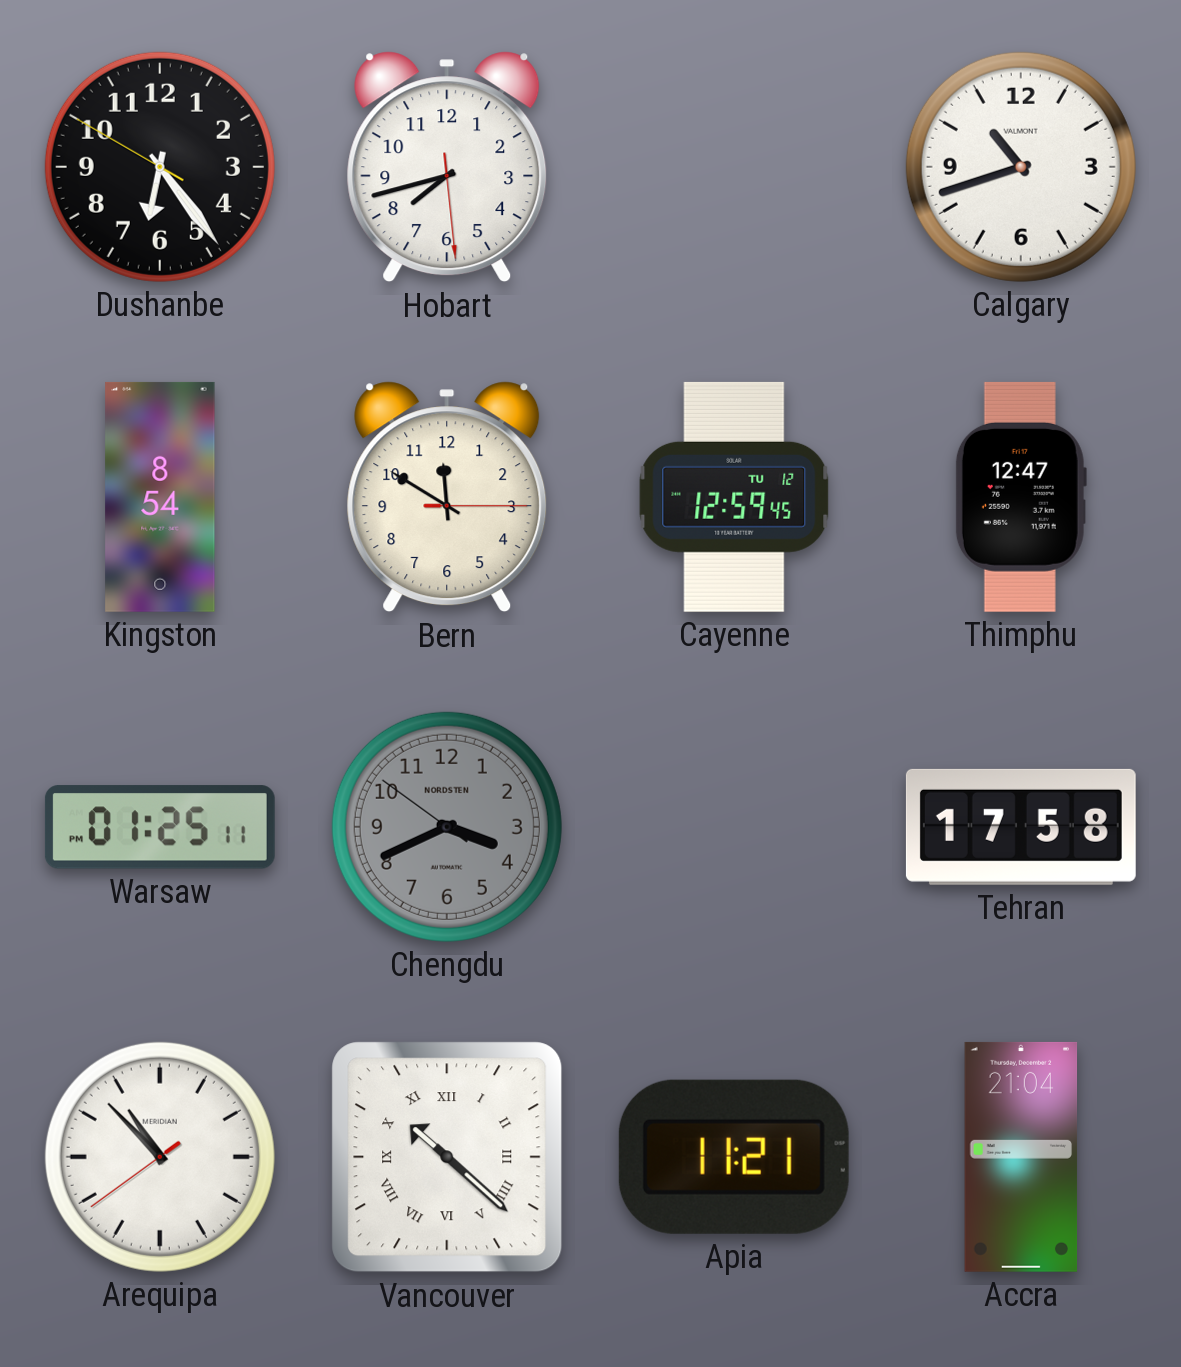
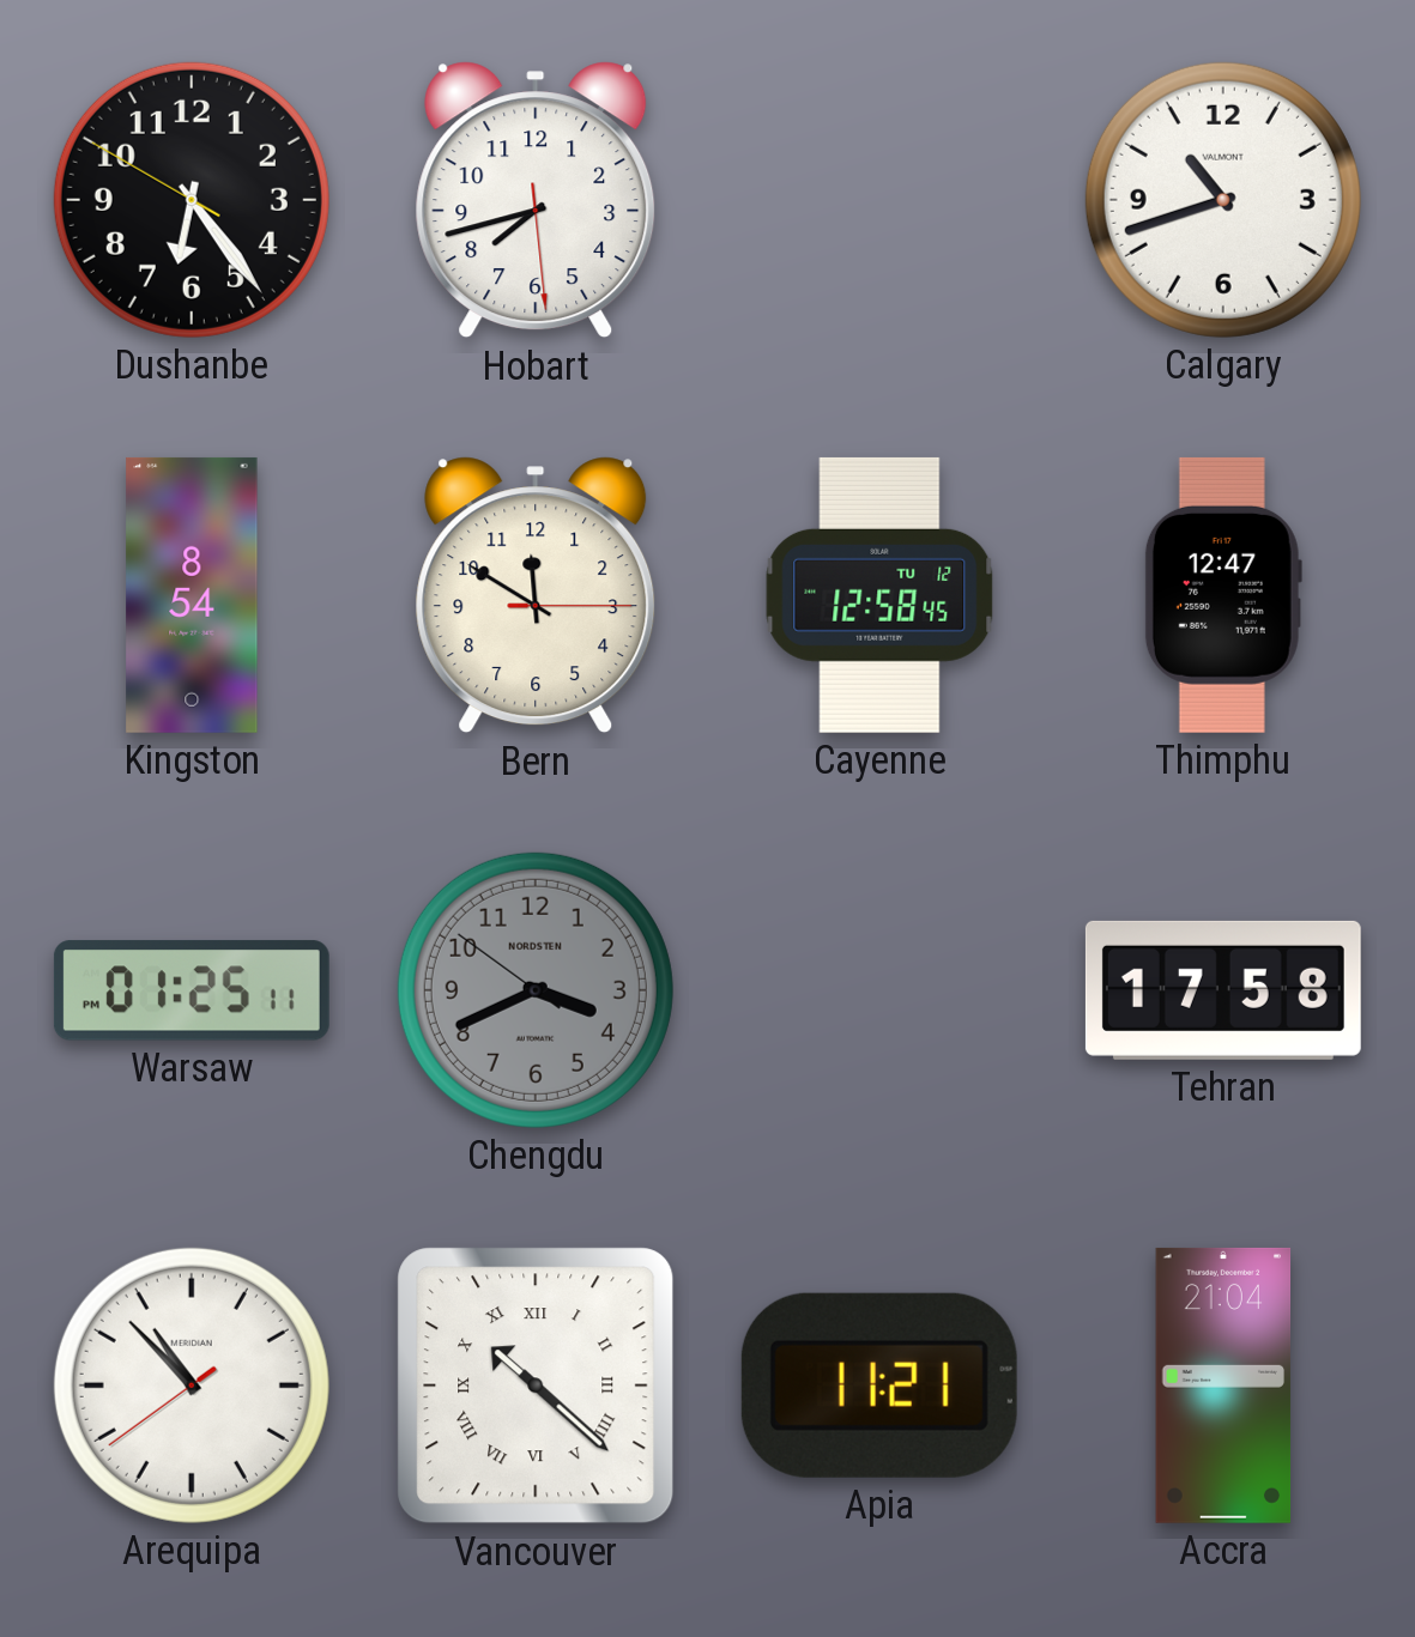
Cayenne: 12:59 -> 12:58 (879, 595)
